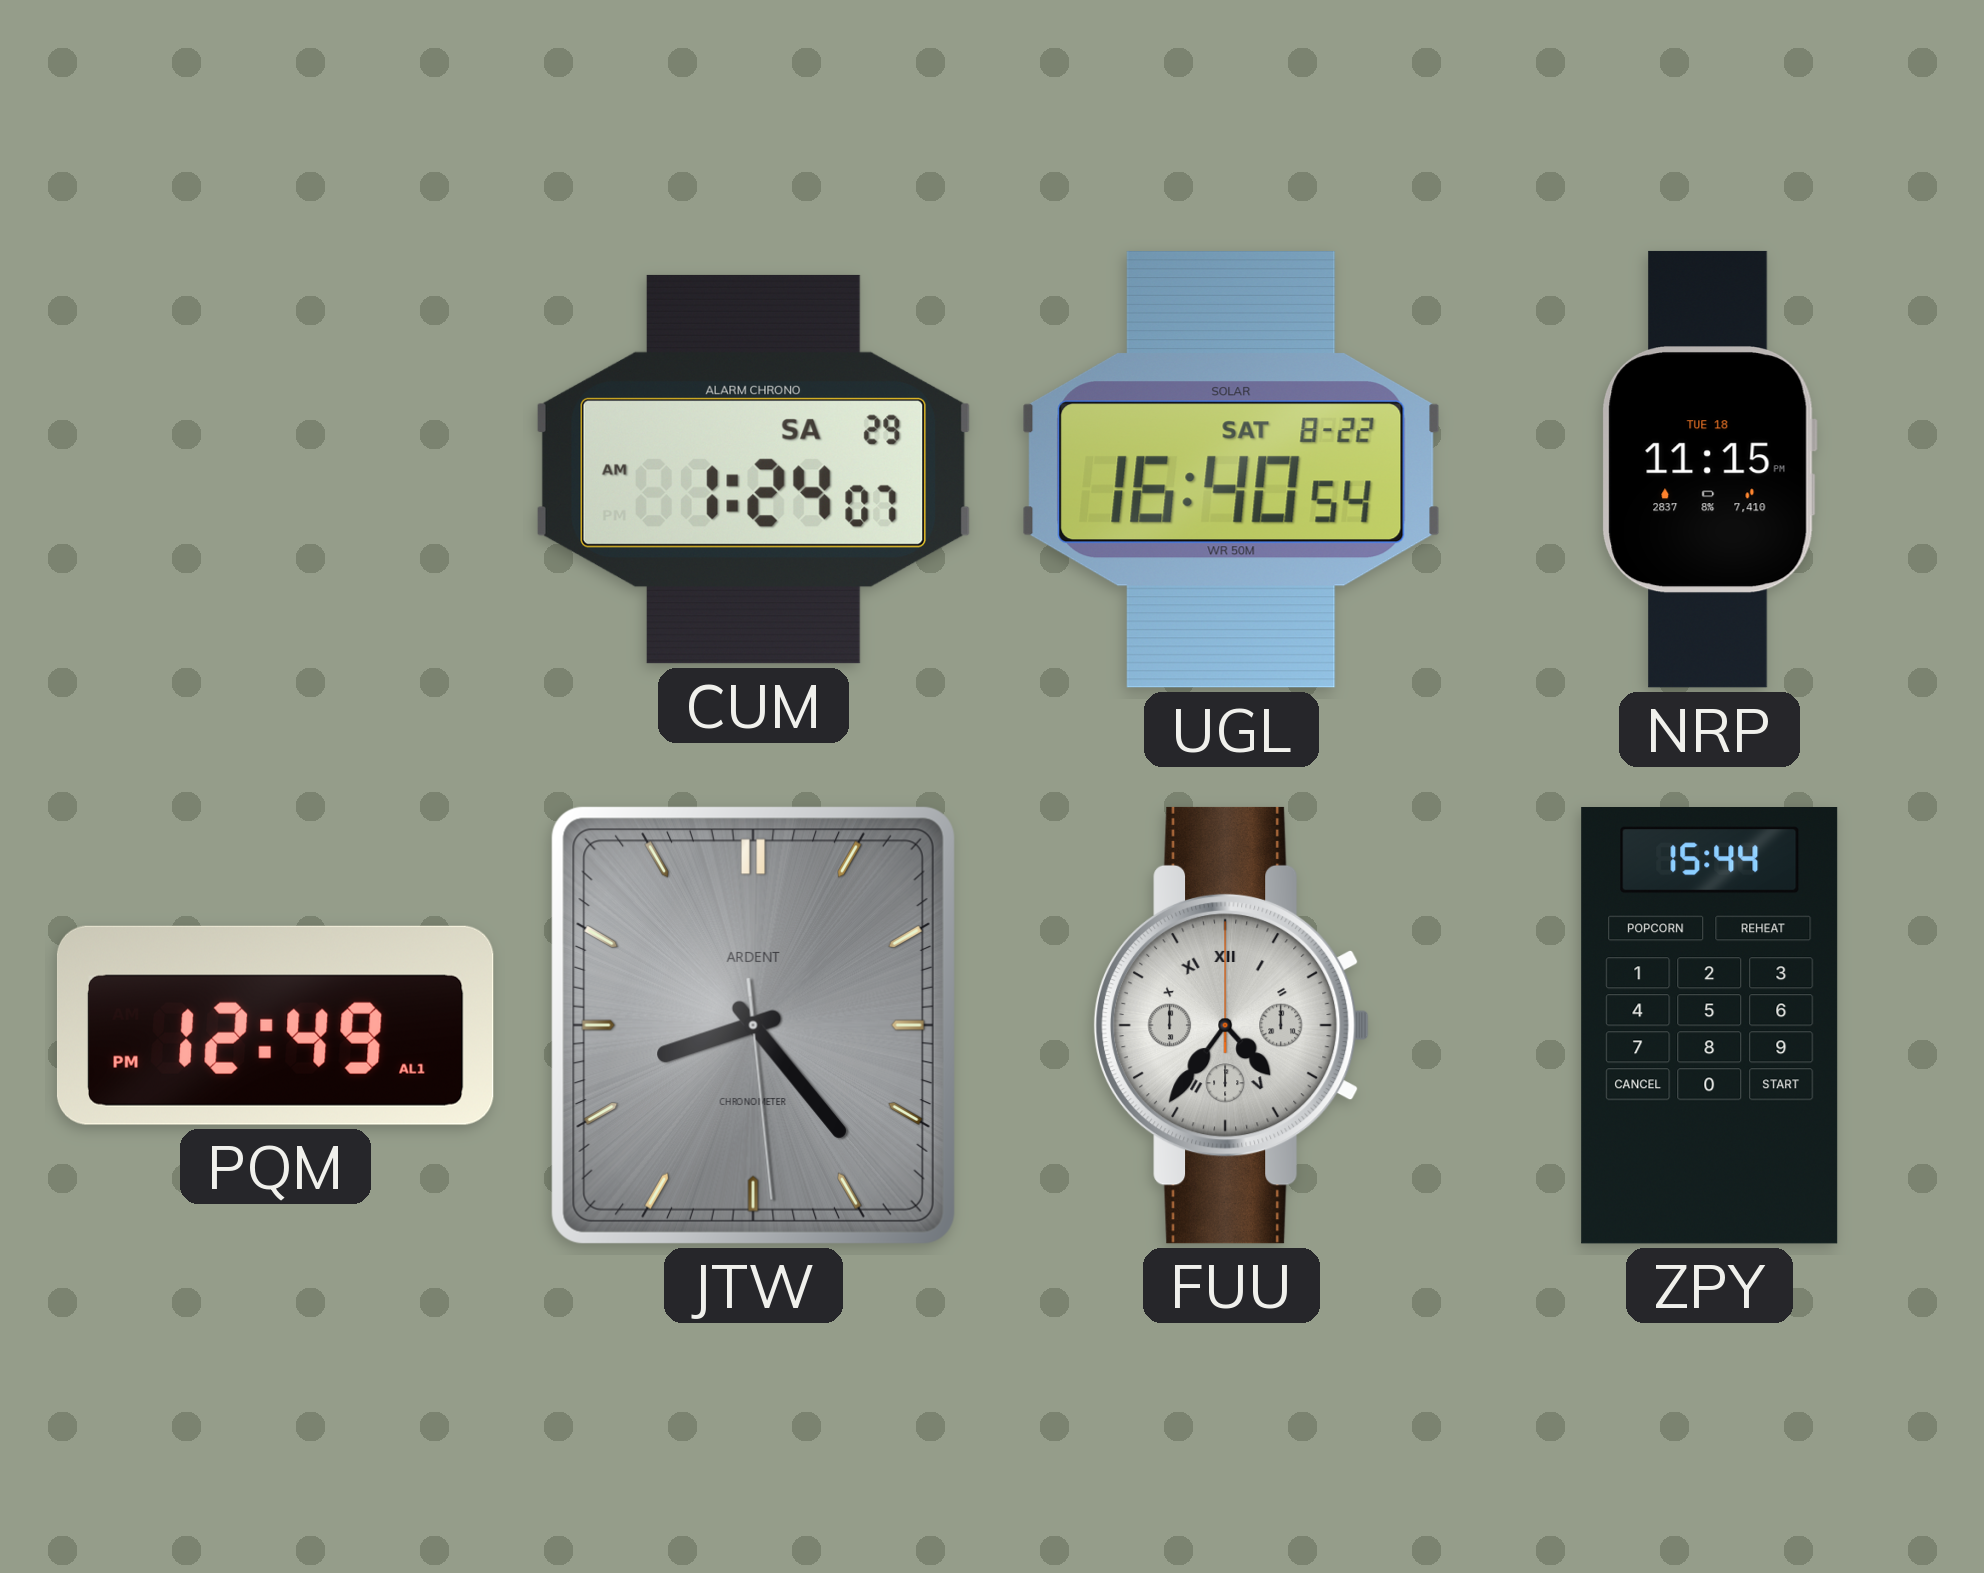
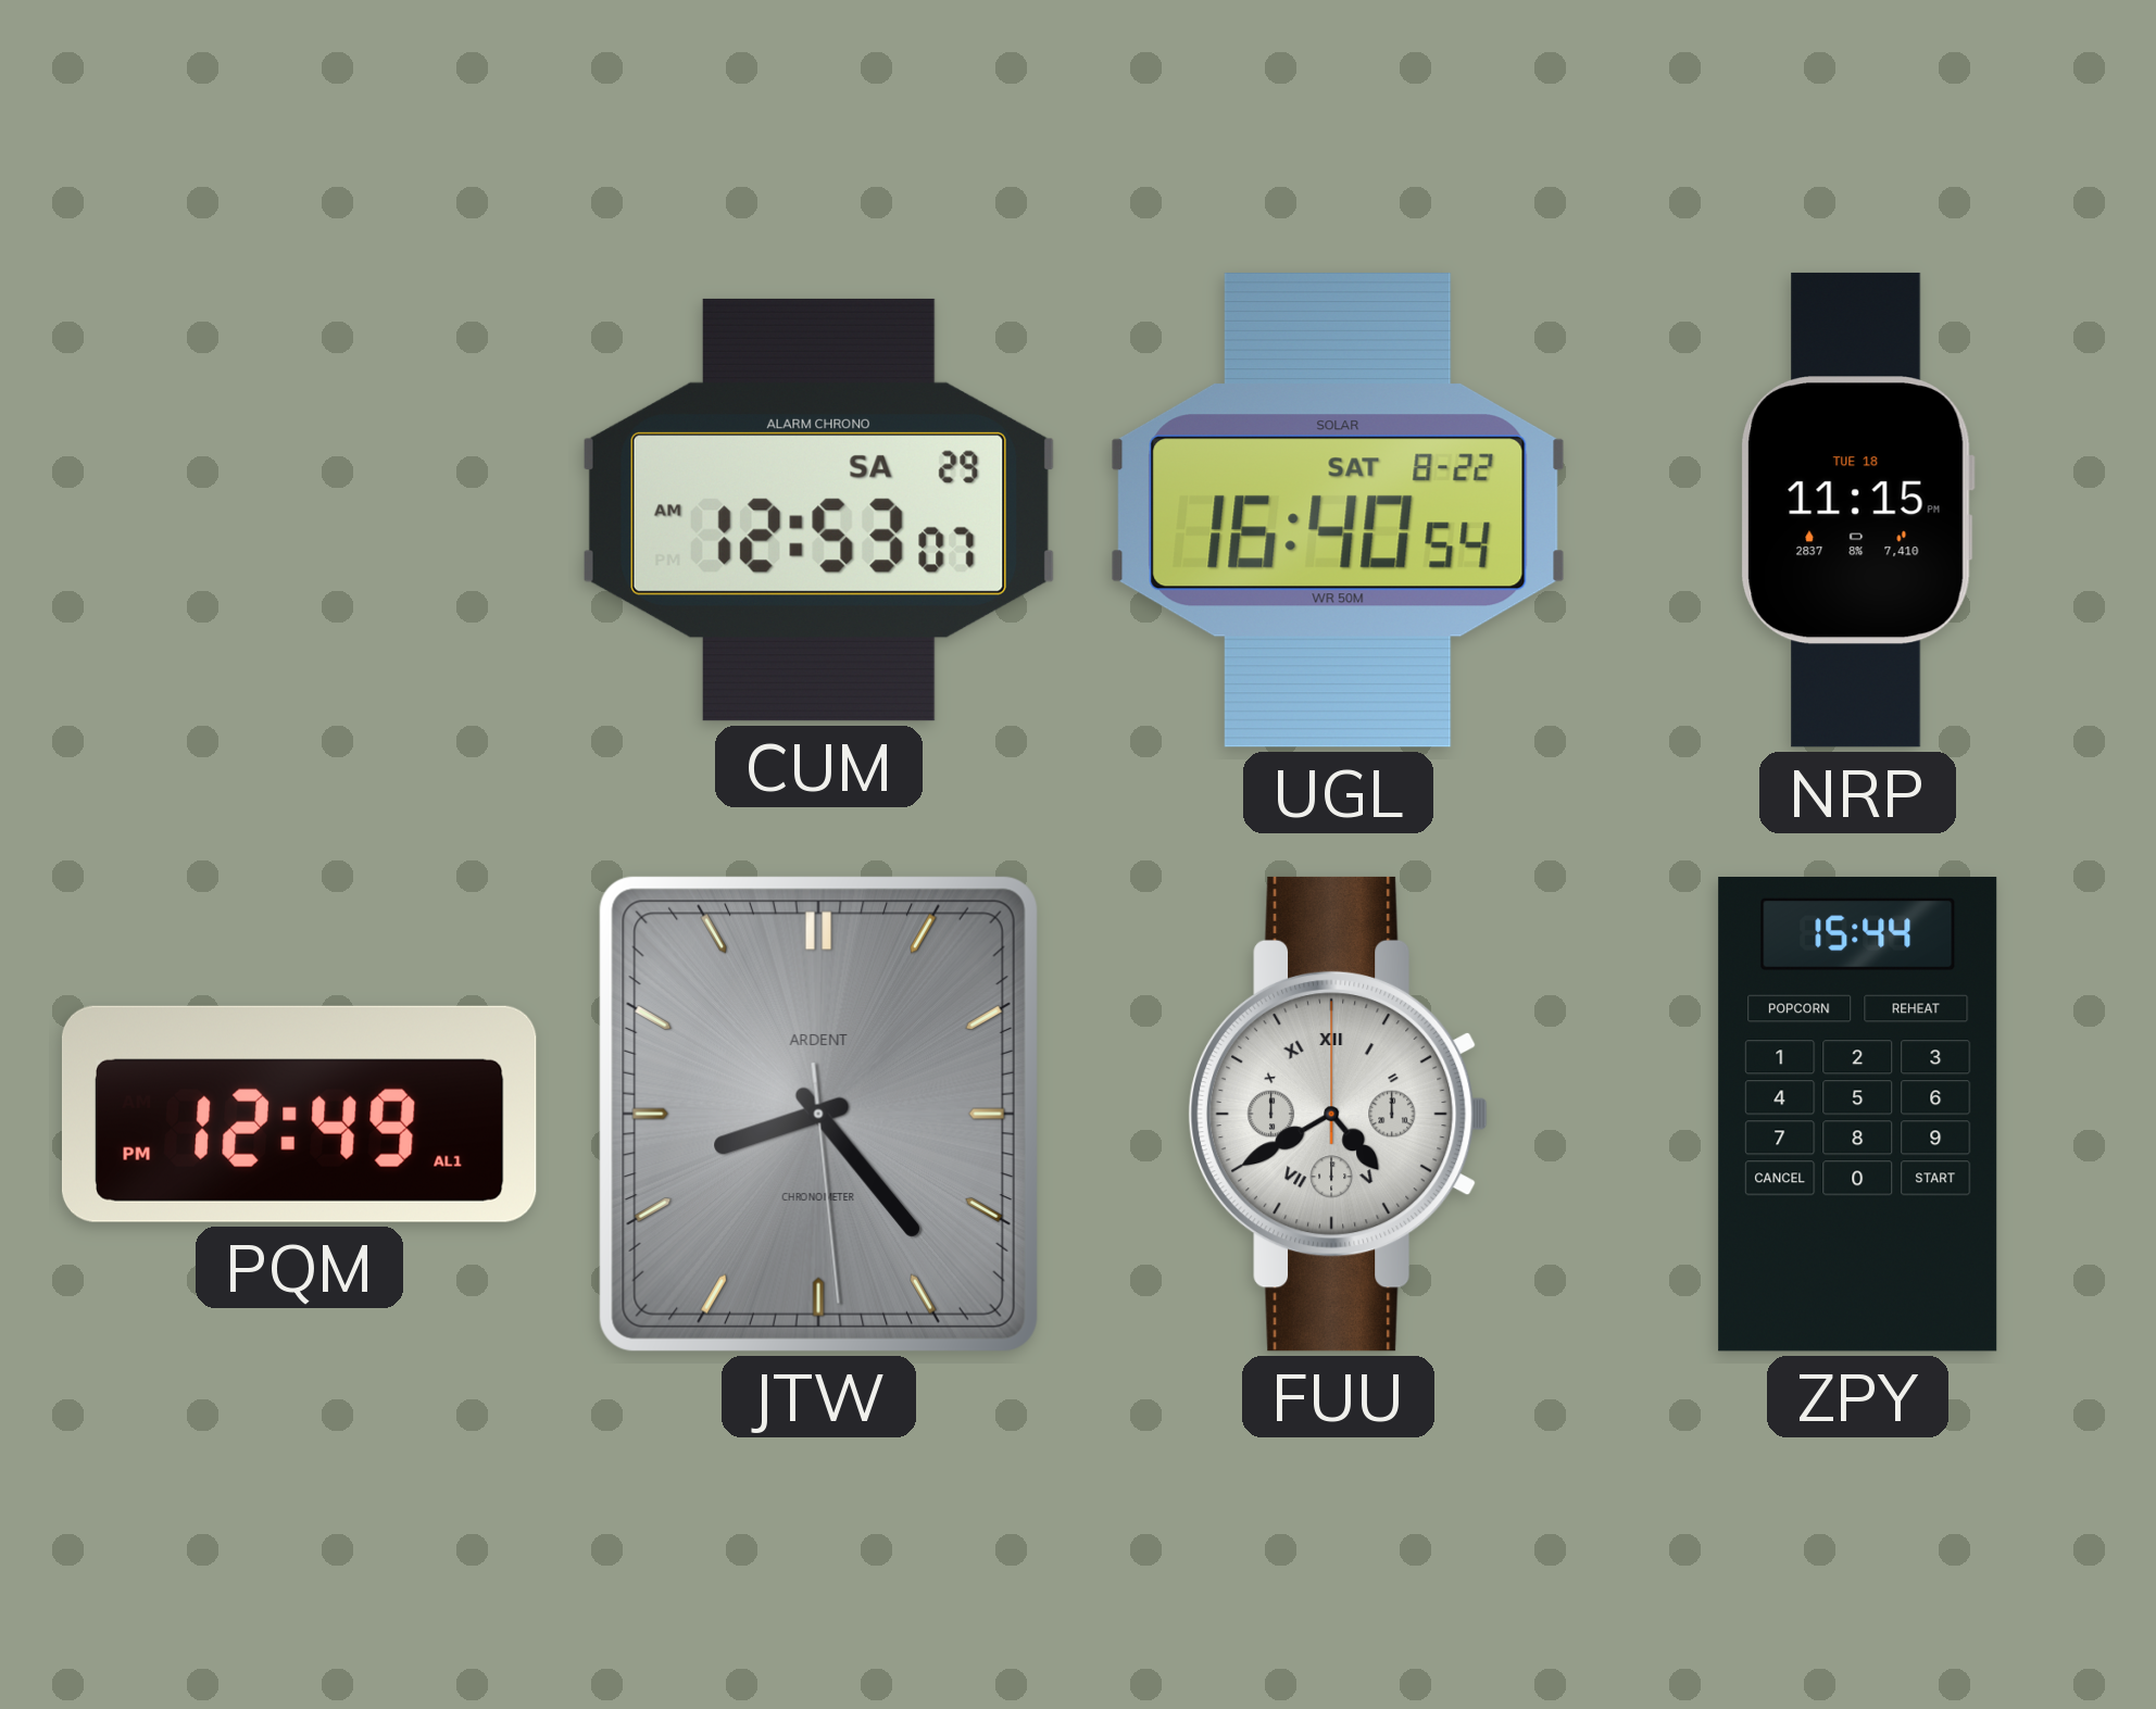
CUM: 1:24 -> 12:53 (818, 510)
FUU: 4:36 -> 4:40 (1339, 1114)
